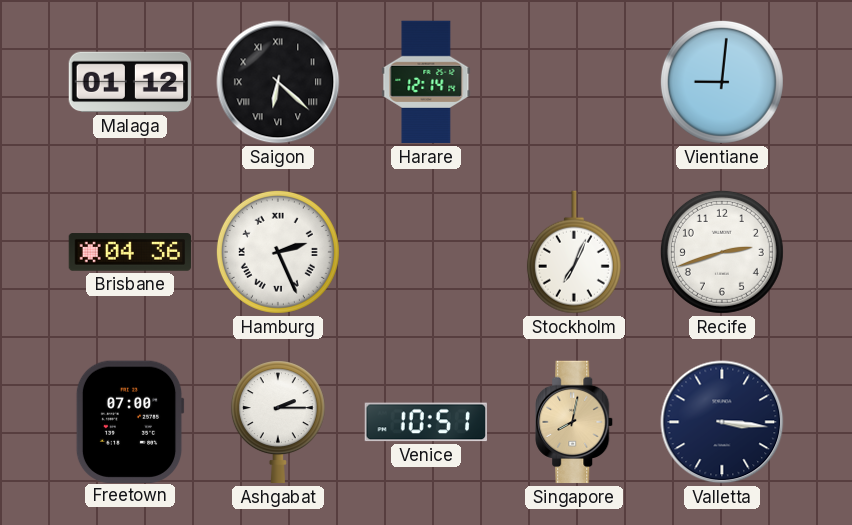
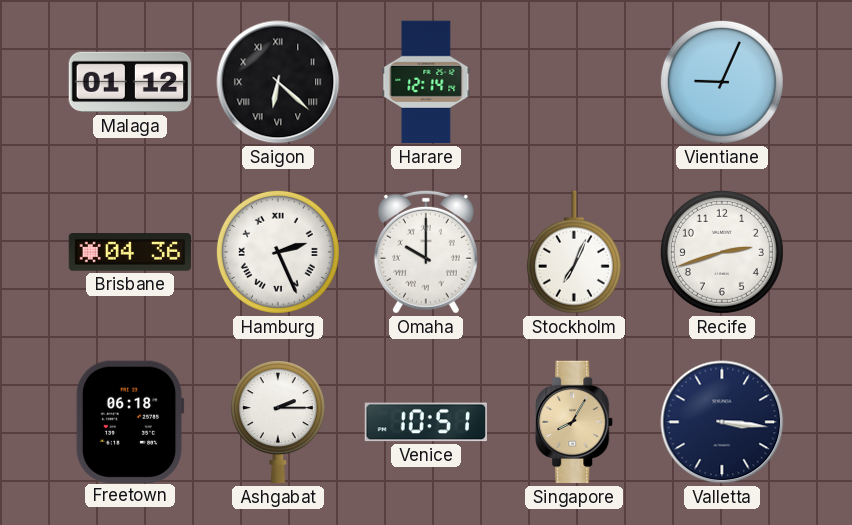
Vientiane: 9:01 -> 9:04 (722, 82)
Omaha: none -> 10:00 (426, 252)
Freetown: 07:00 -> 06:18 (130, 421)
Singapore: 8:02 -> 8:05 (575, 422)
